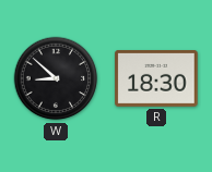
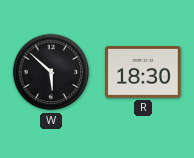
W: 8:52 -> 5:52 (51, 72)
